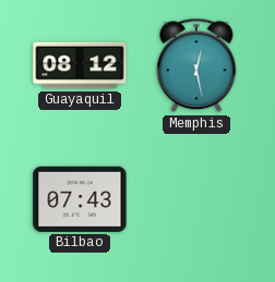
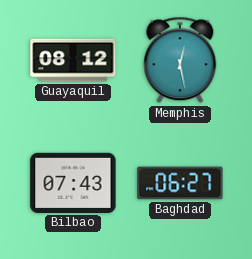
Baghdad: none -> 06:27 (180, 183)
